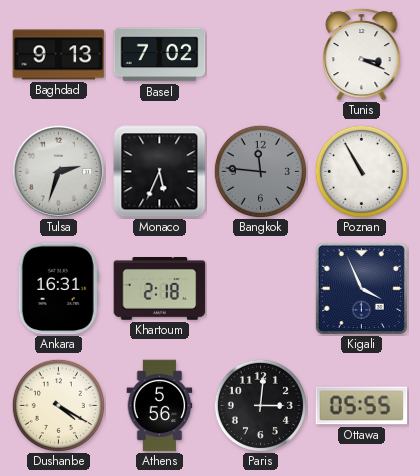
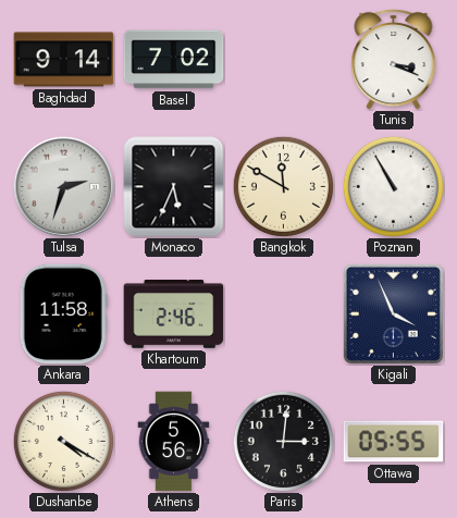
Baghdad: 9:13 -> 9:14 (64, 60)
Bangkok: 11:46 -> 11:50 (283, 186)
Bangkok dial: grey -> cream (283, 186)
Ankara: 16:31 -> 11:58 (63, 314)
Khartoum: 2:18 -> 2:46 (174, 314)
